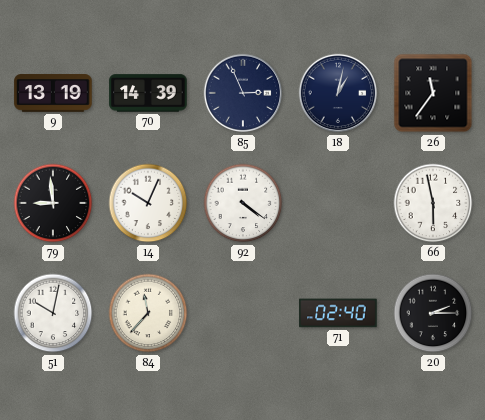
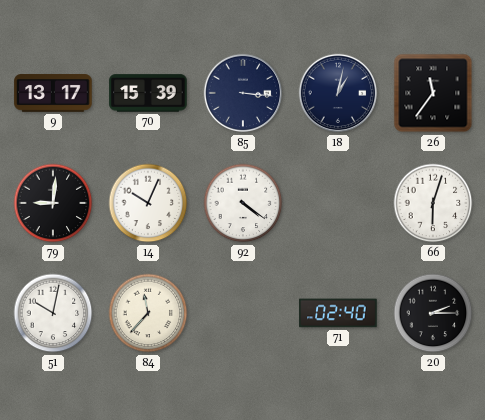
9: 13:19 -> 13:17 (53, 93)
70: 14:39 -> 15:39 (148, 93)
85: 2:56 -> 3:16 (243, 93)
79: 8:59 -> 9:01 (53, 203)
66: 5:58 -> 6:03 (433, 203)
